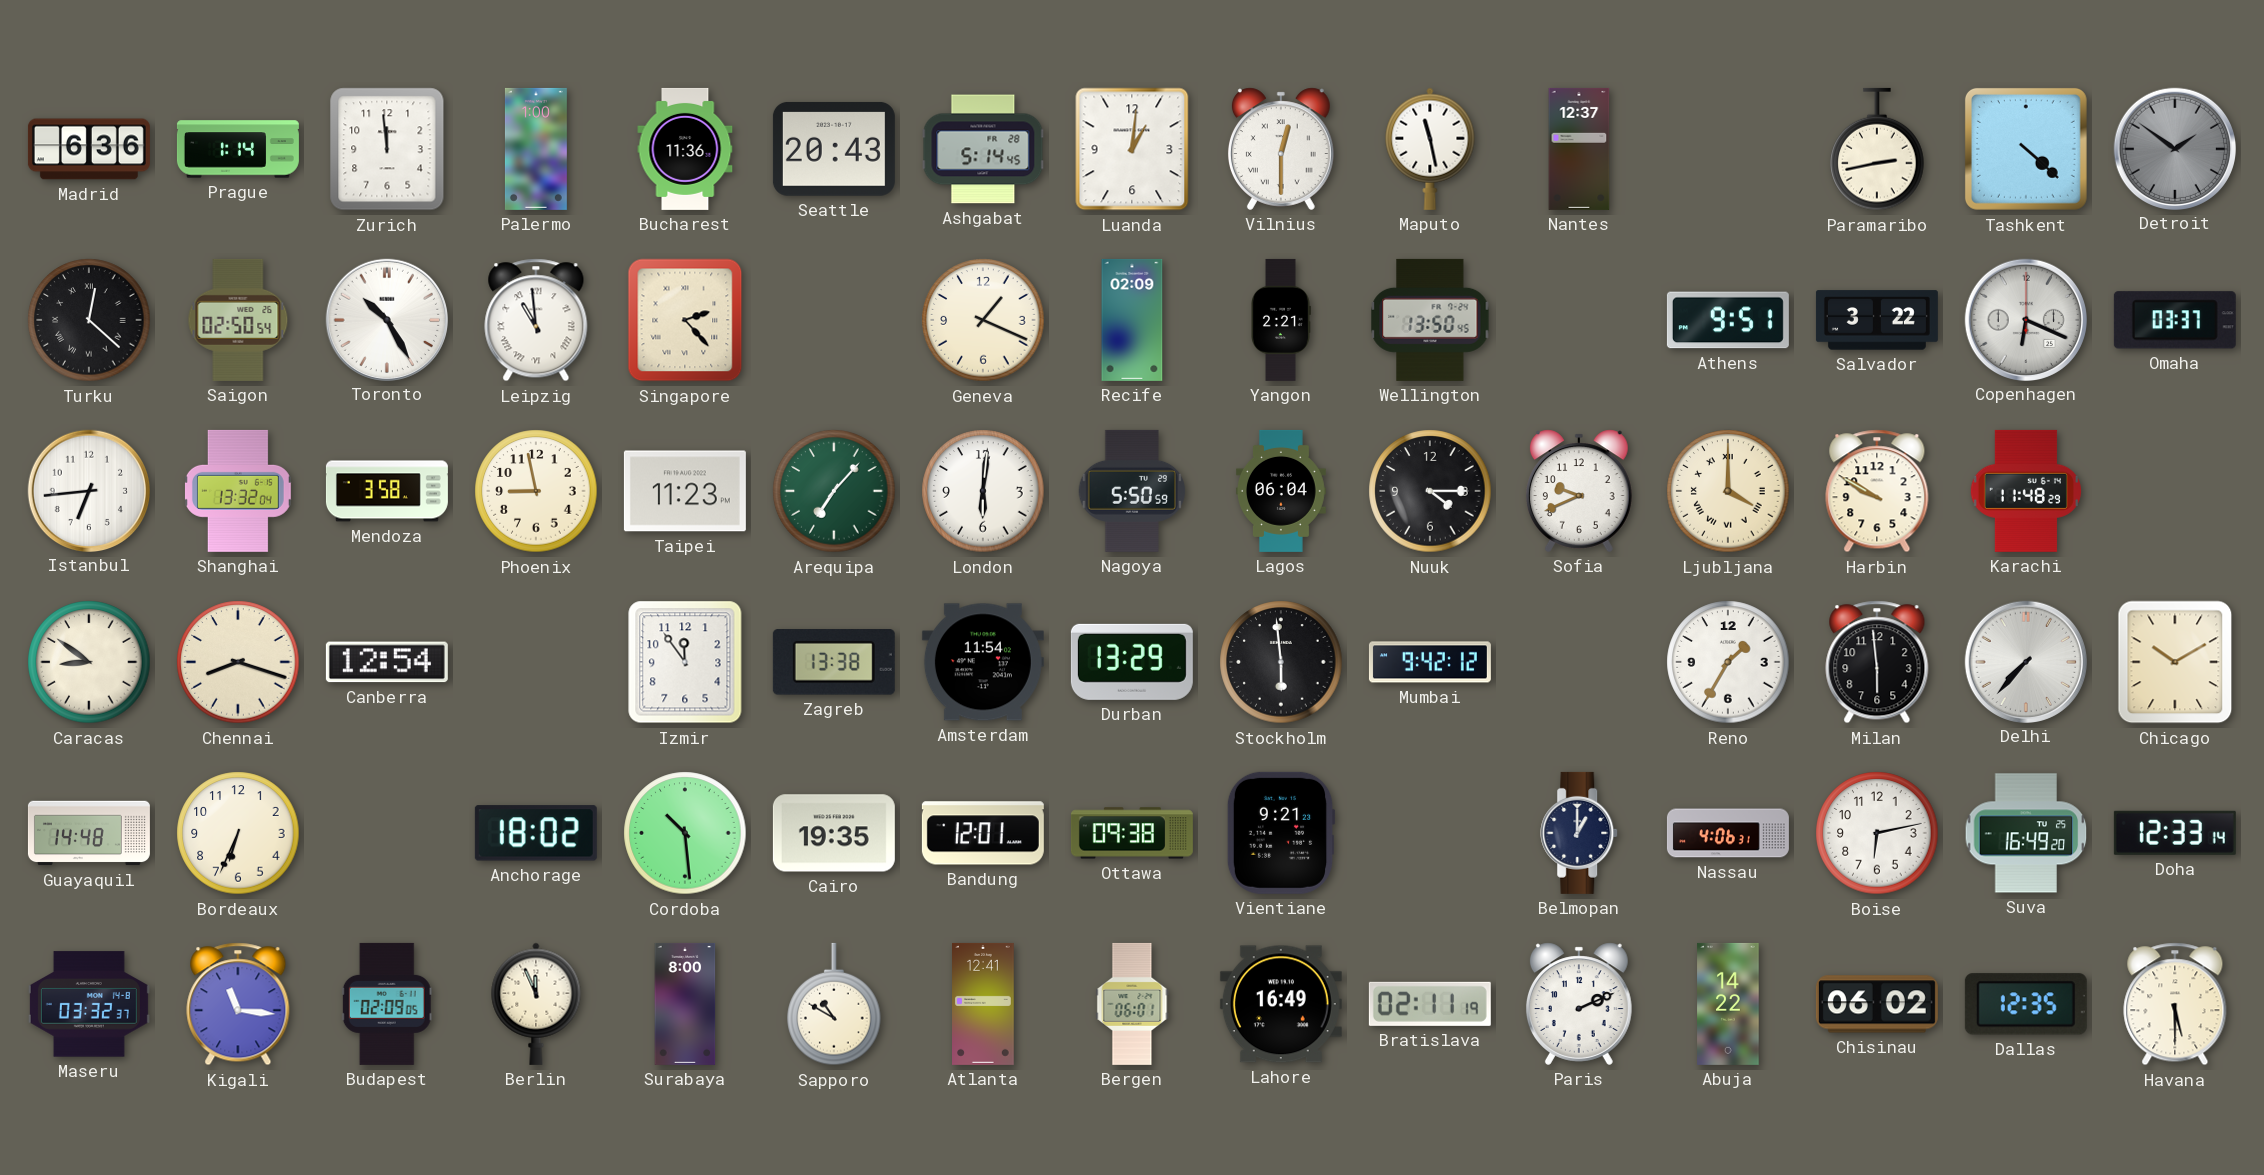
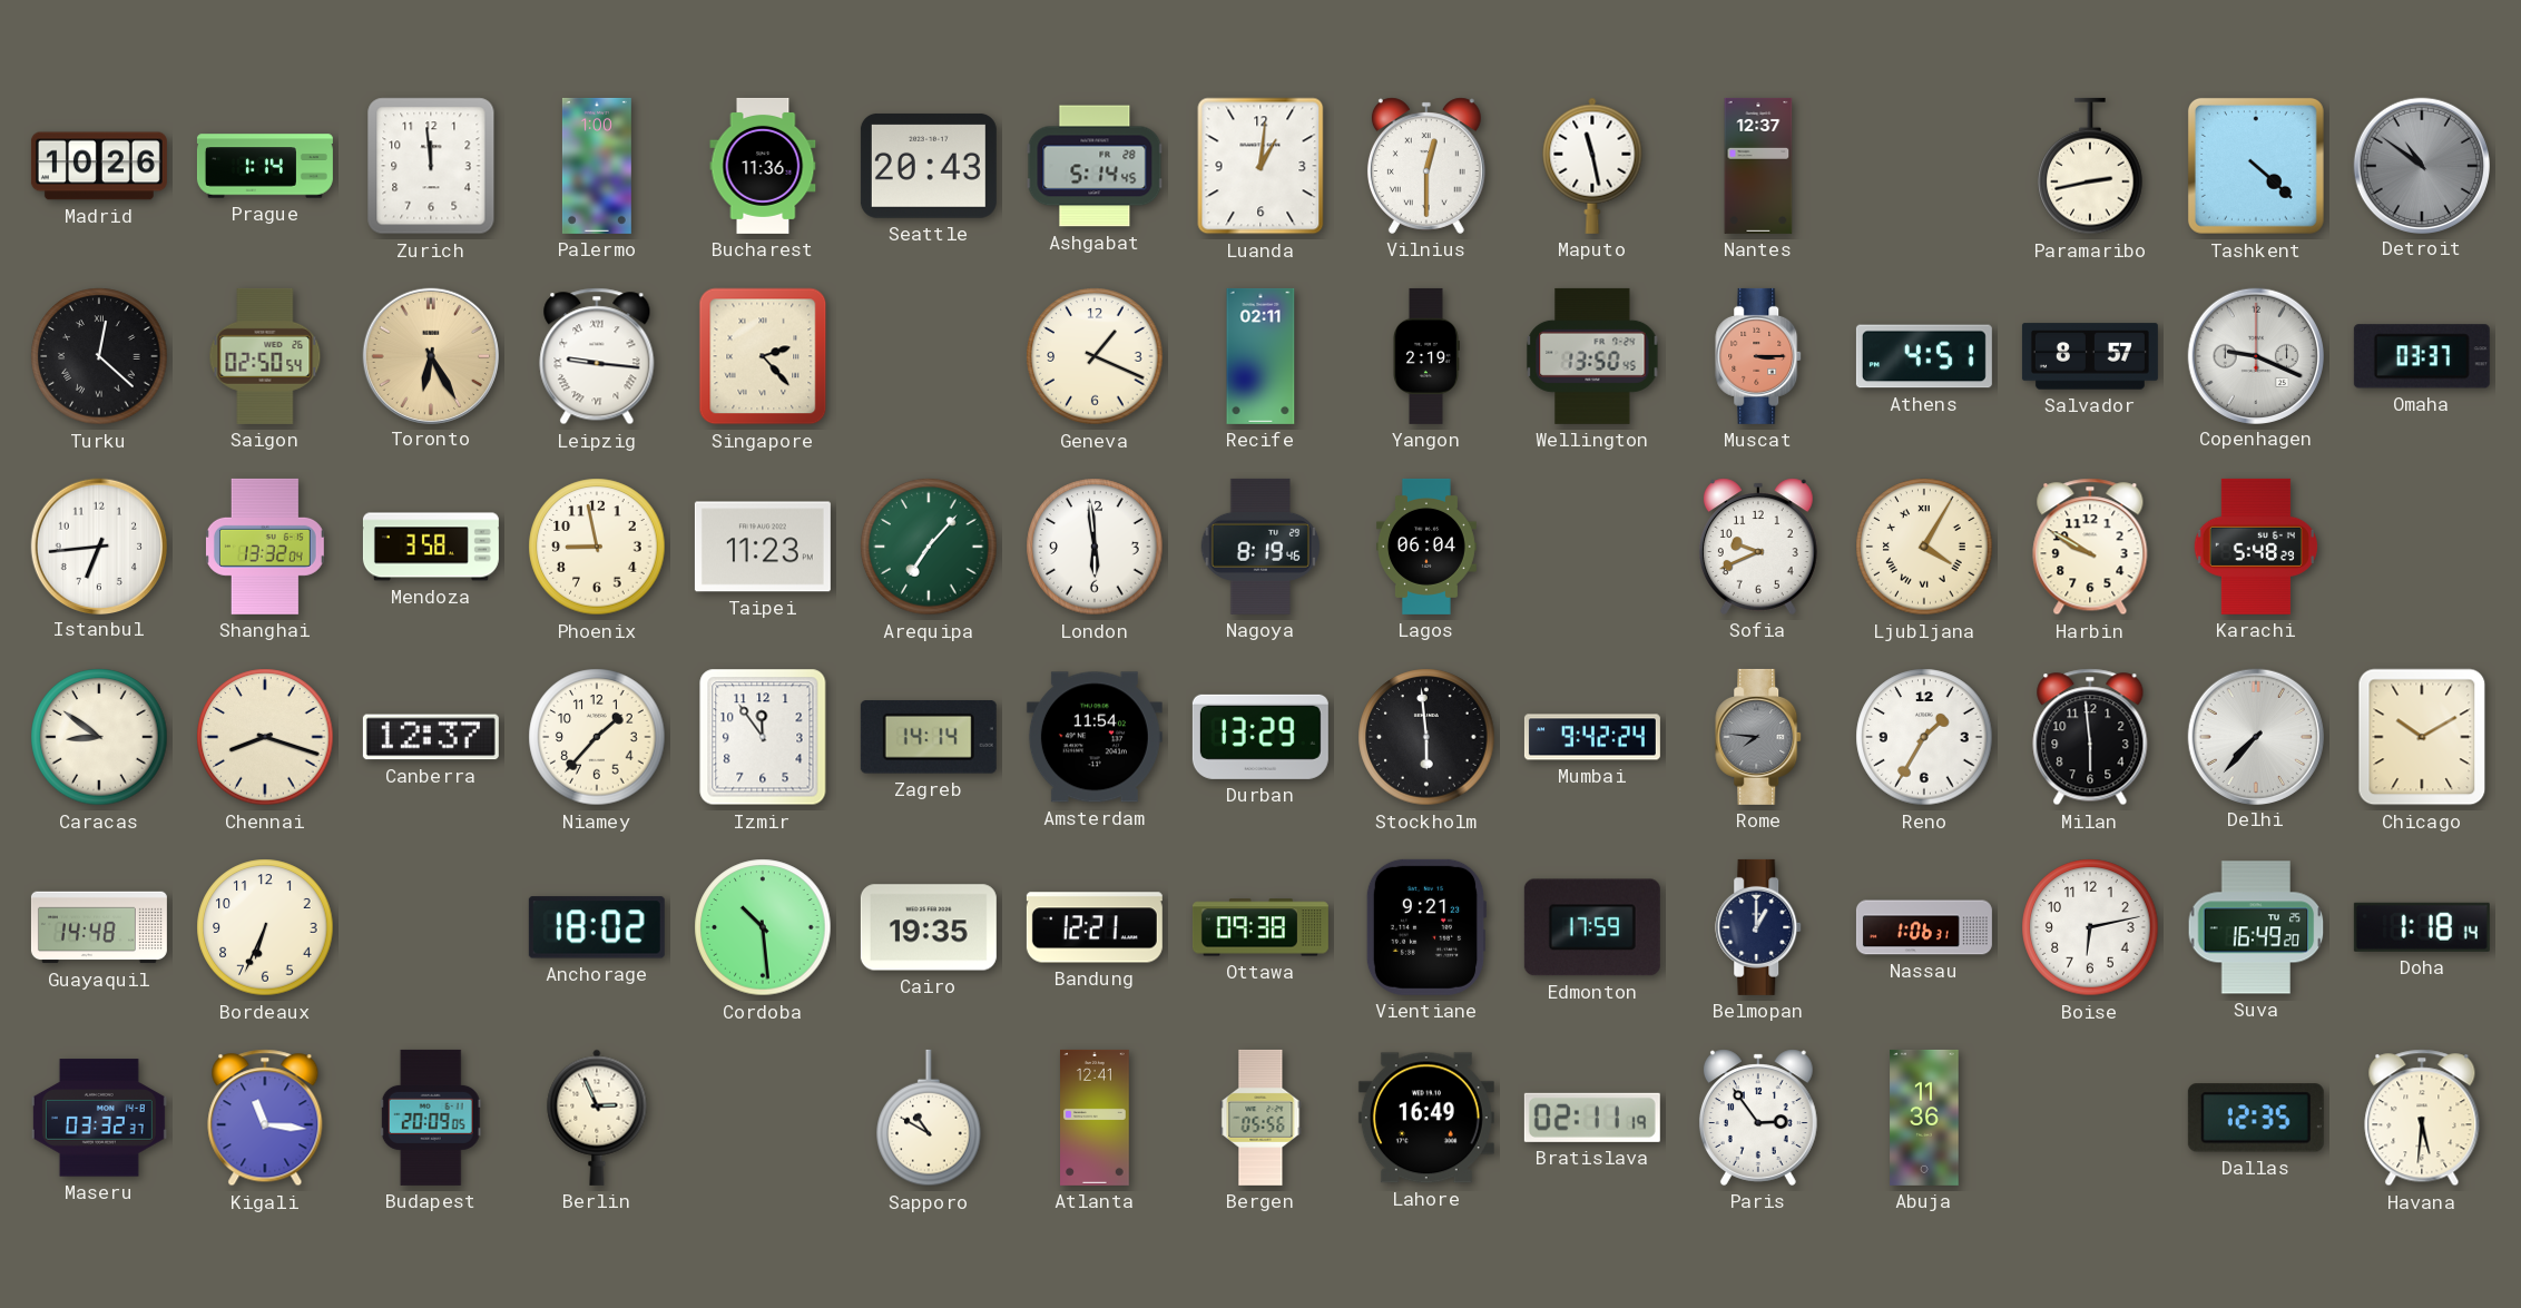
Madrid: 6:36 -> 10:26 (99, 166)
Detroit: 1:51 -> 10:51 (2421, 165)
Toronto: 10:25 -> 6:25 (430, 355)
Toronto dial: white -> champagne (430, 355)
Leipzig: 10:59 -> 9:16 (597, 356)
Recife: 02:09 -> 02:11 (1260, 356)
Yangon: 2:21 -> 2:19 (1426, 356)
Muscat: none -> 3:15 (1759, 356)
Athens: 9:51 -> 4:51 (1924, 356)
Salvador: 3:22 -> 8:57 (2090, 356)
Copenhagen: 6:19 -> 9:19 (2255, 355)
London: 6:01 -> 5:59 (1095, 547)
Nagoya: 5:50 -> 8:19 (1260, 547)
Nuuk: 4:15 -> none (1430, 491)
Ljubljana: 4:00 -> 4:05 (1924, 547)
Karachi: 11:48 -> 5:48 (2256, 547)
Canberra: 12:54 -> 12:37 (431, 737)
Niamey: none -> 1:37 (597, 737)
Zagreb: 13:38 -> 14:14 (929, 737)
Mumbai: 9:42:12 -> 9:42:24 (1592, 737)
Rome: none -> 7:46 (1759, 737)
Bandung: 12:01 -> 12:21 (1095, 927)
Edmonton: none -> 17:59 (1592, 927)
Nassau: 4:06 -> 1:06 (1924, 927)
Doha: 12:33 -> 1:18 (2422, 927)
Budapest: 02:09 -> 20:09 (431, 1118)
Berlin: 11:56 -> 2:56 (597, 1118)
Surabaya: 8:00 -> none (685, 1004)
Bergen: 06:01 -> 05:56 (1260, 1118)
Paris: 2:11 -> 2:54 (1758, 1118)
Abuja: 14:22 -> 11:36 (1924, 1118)
Chisinau: 06:02 -> none (1877, 1004)
Havana: 5:30 -> 5:31 (2422, 1118)
